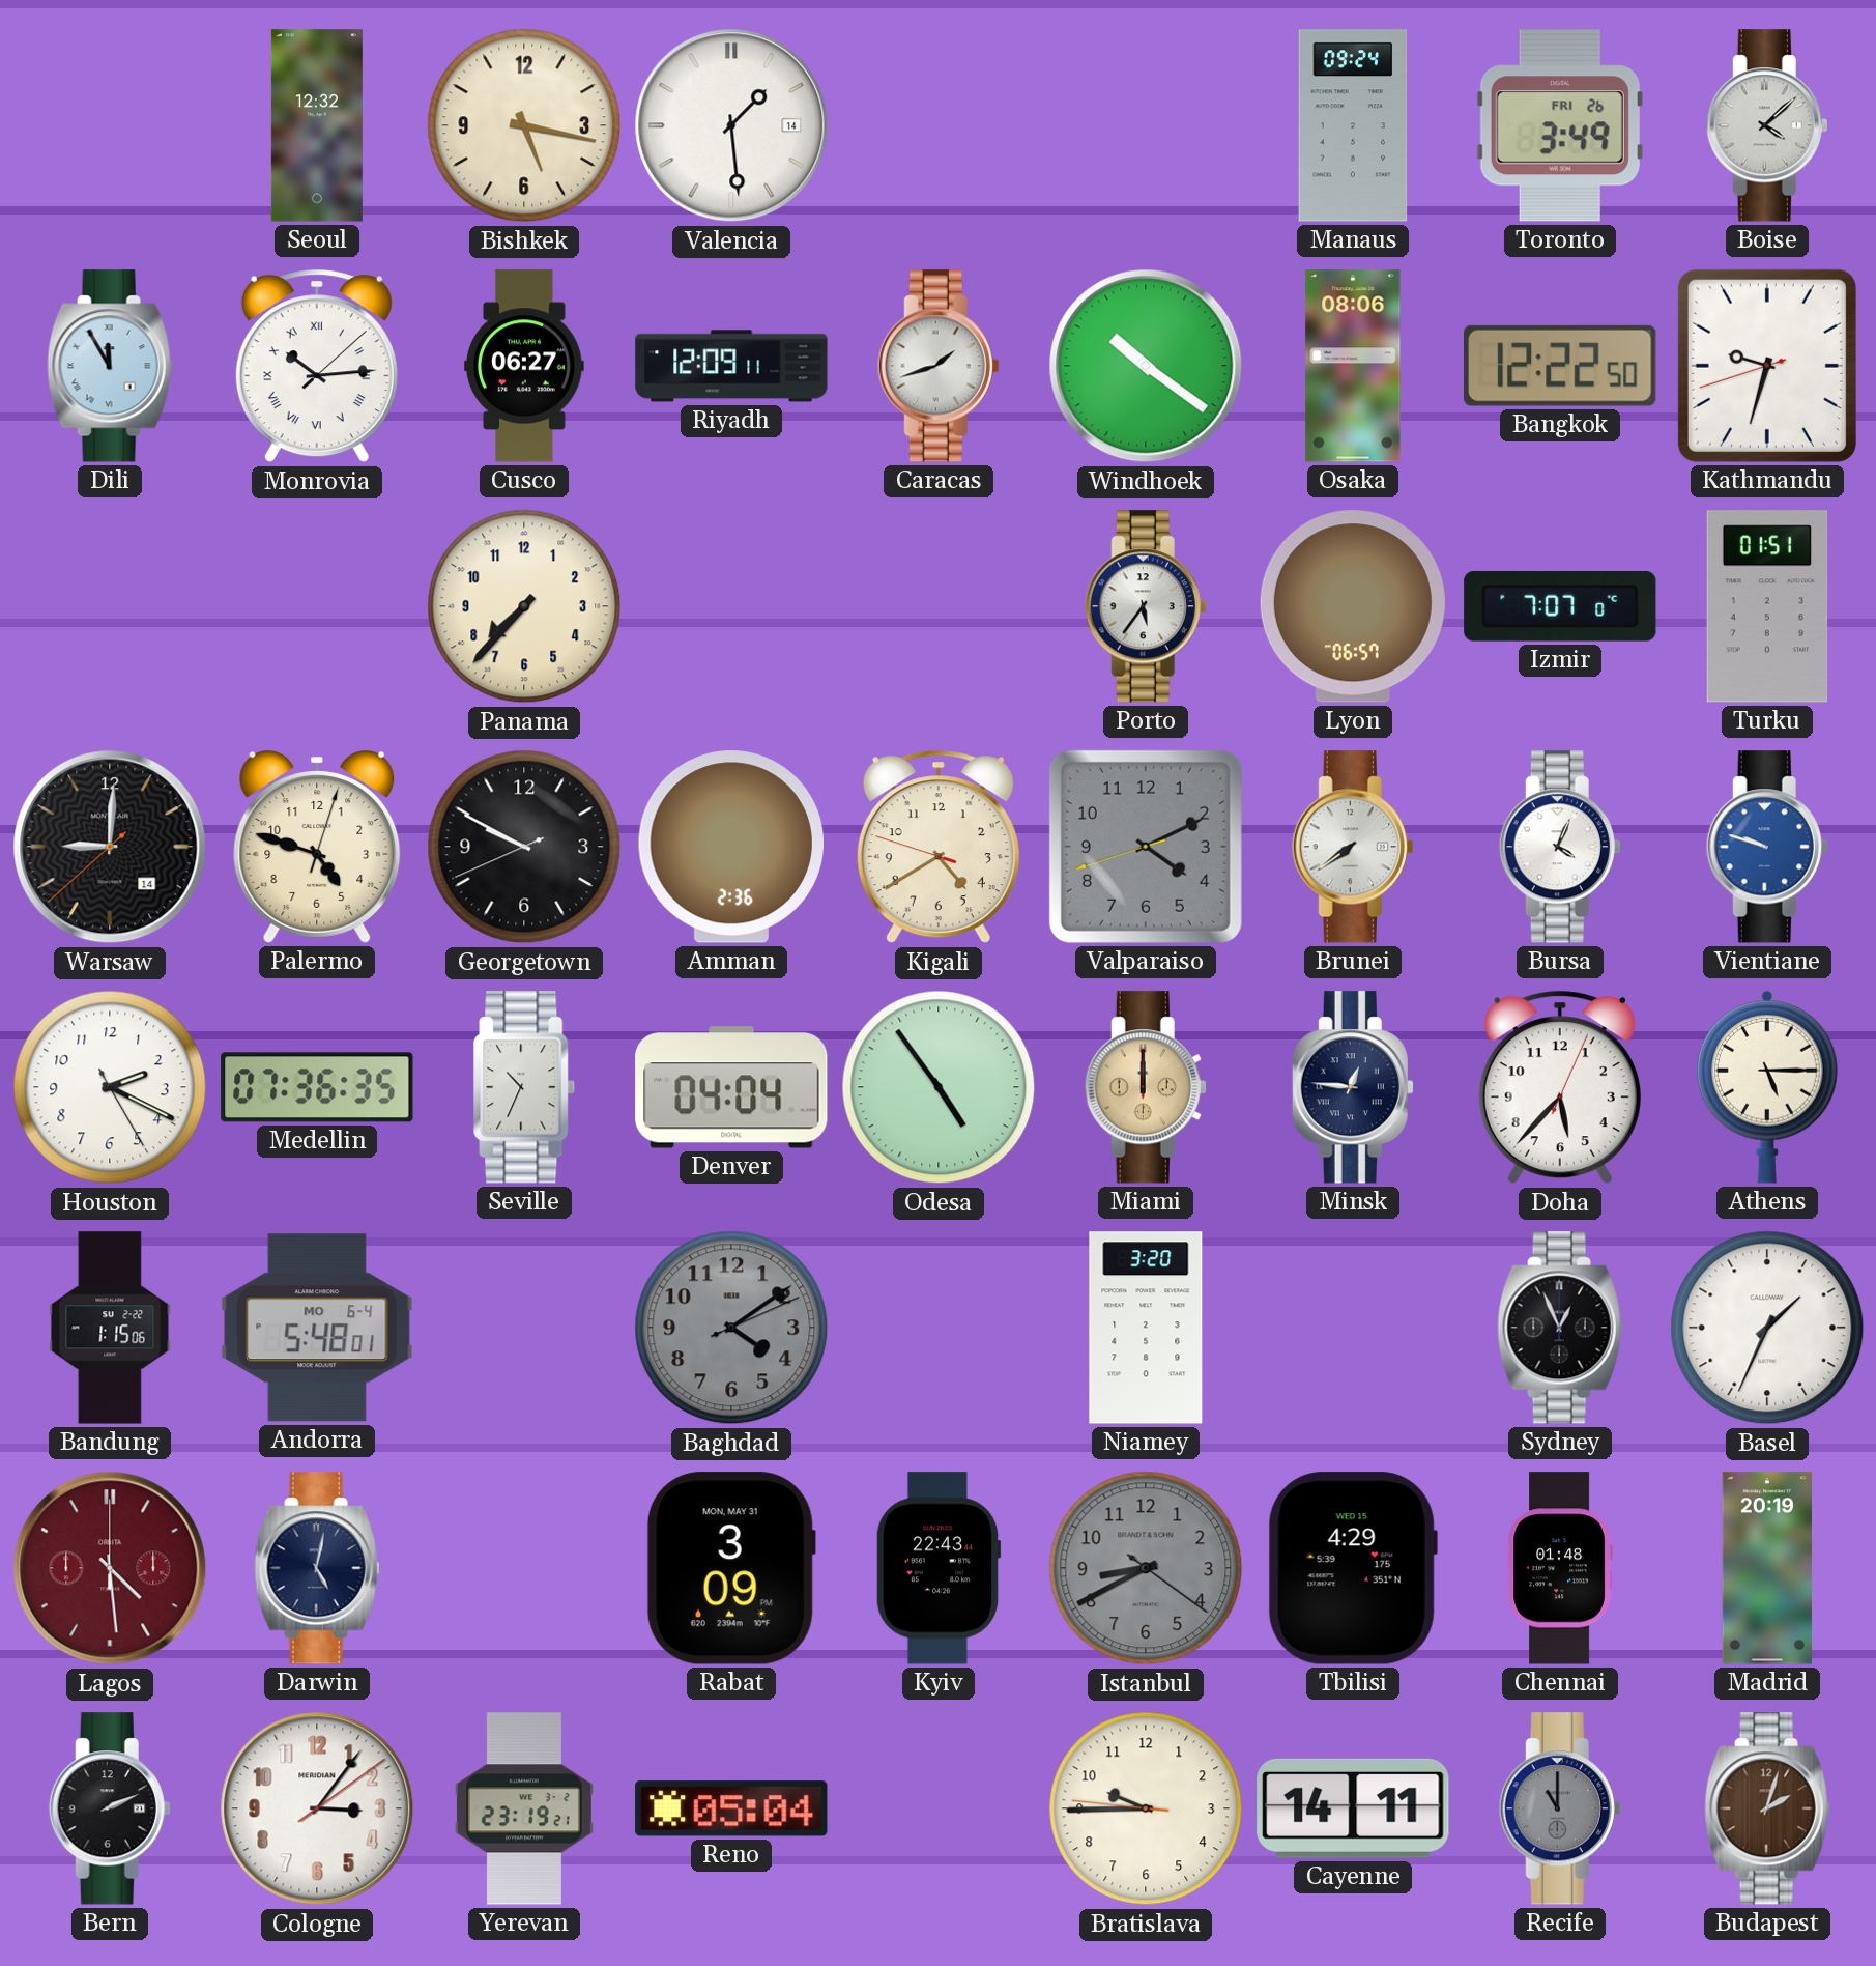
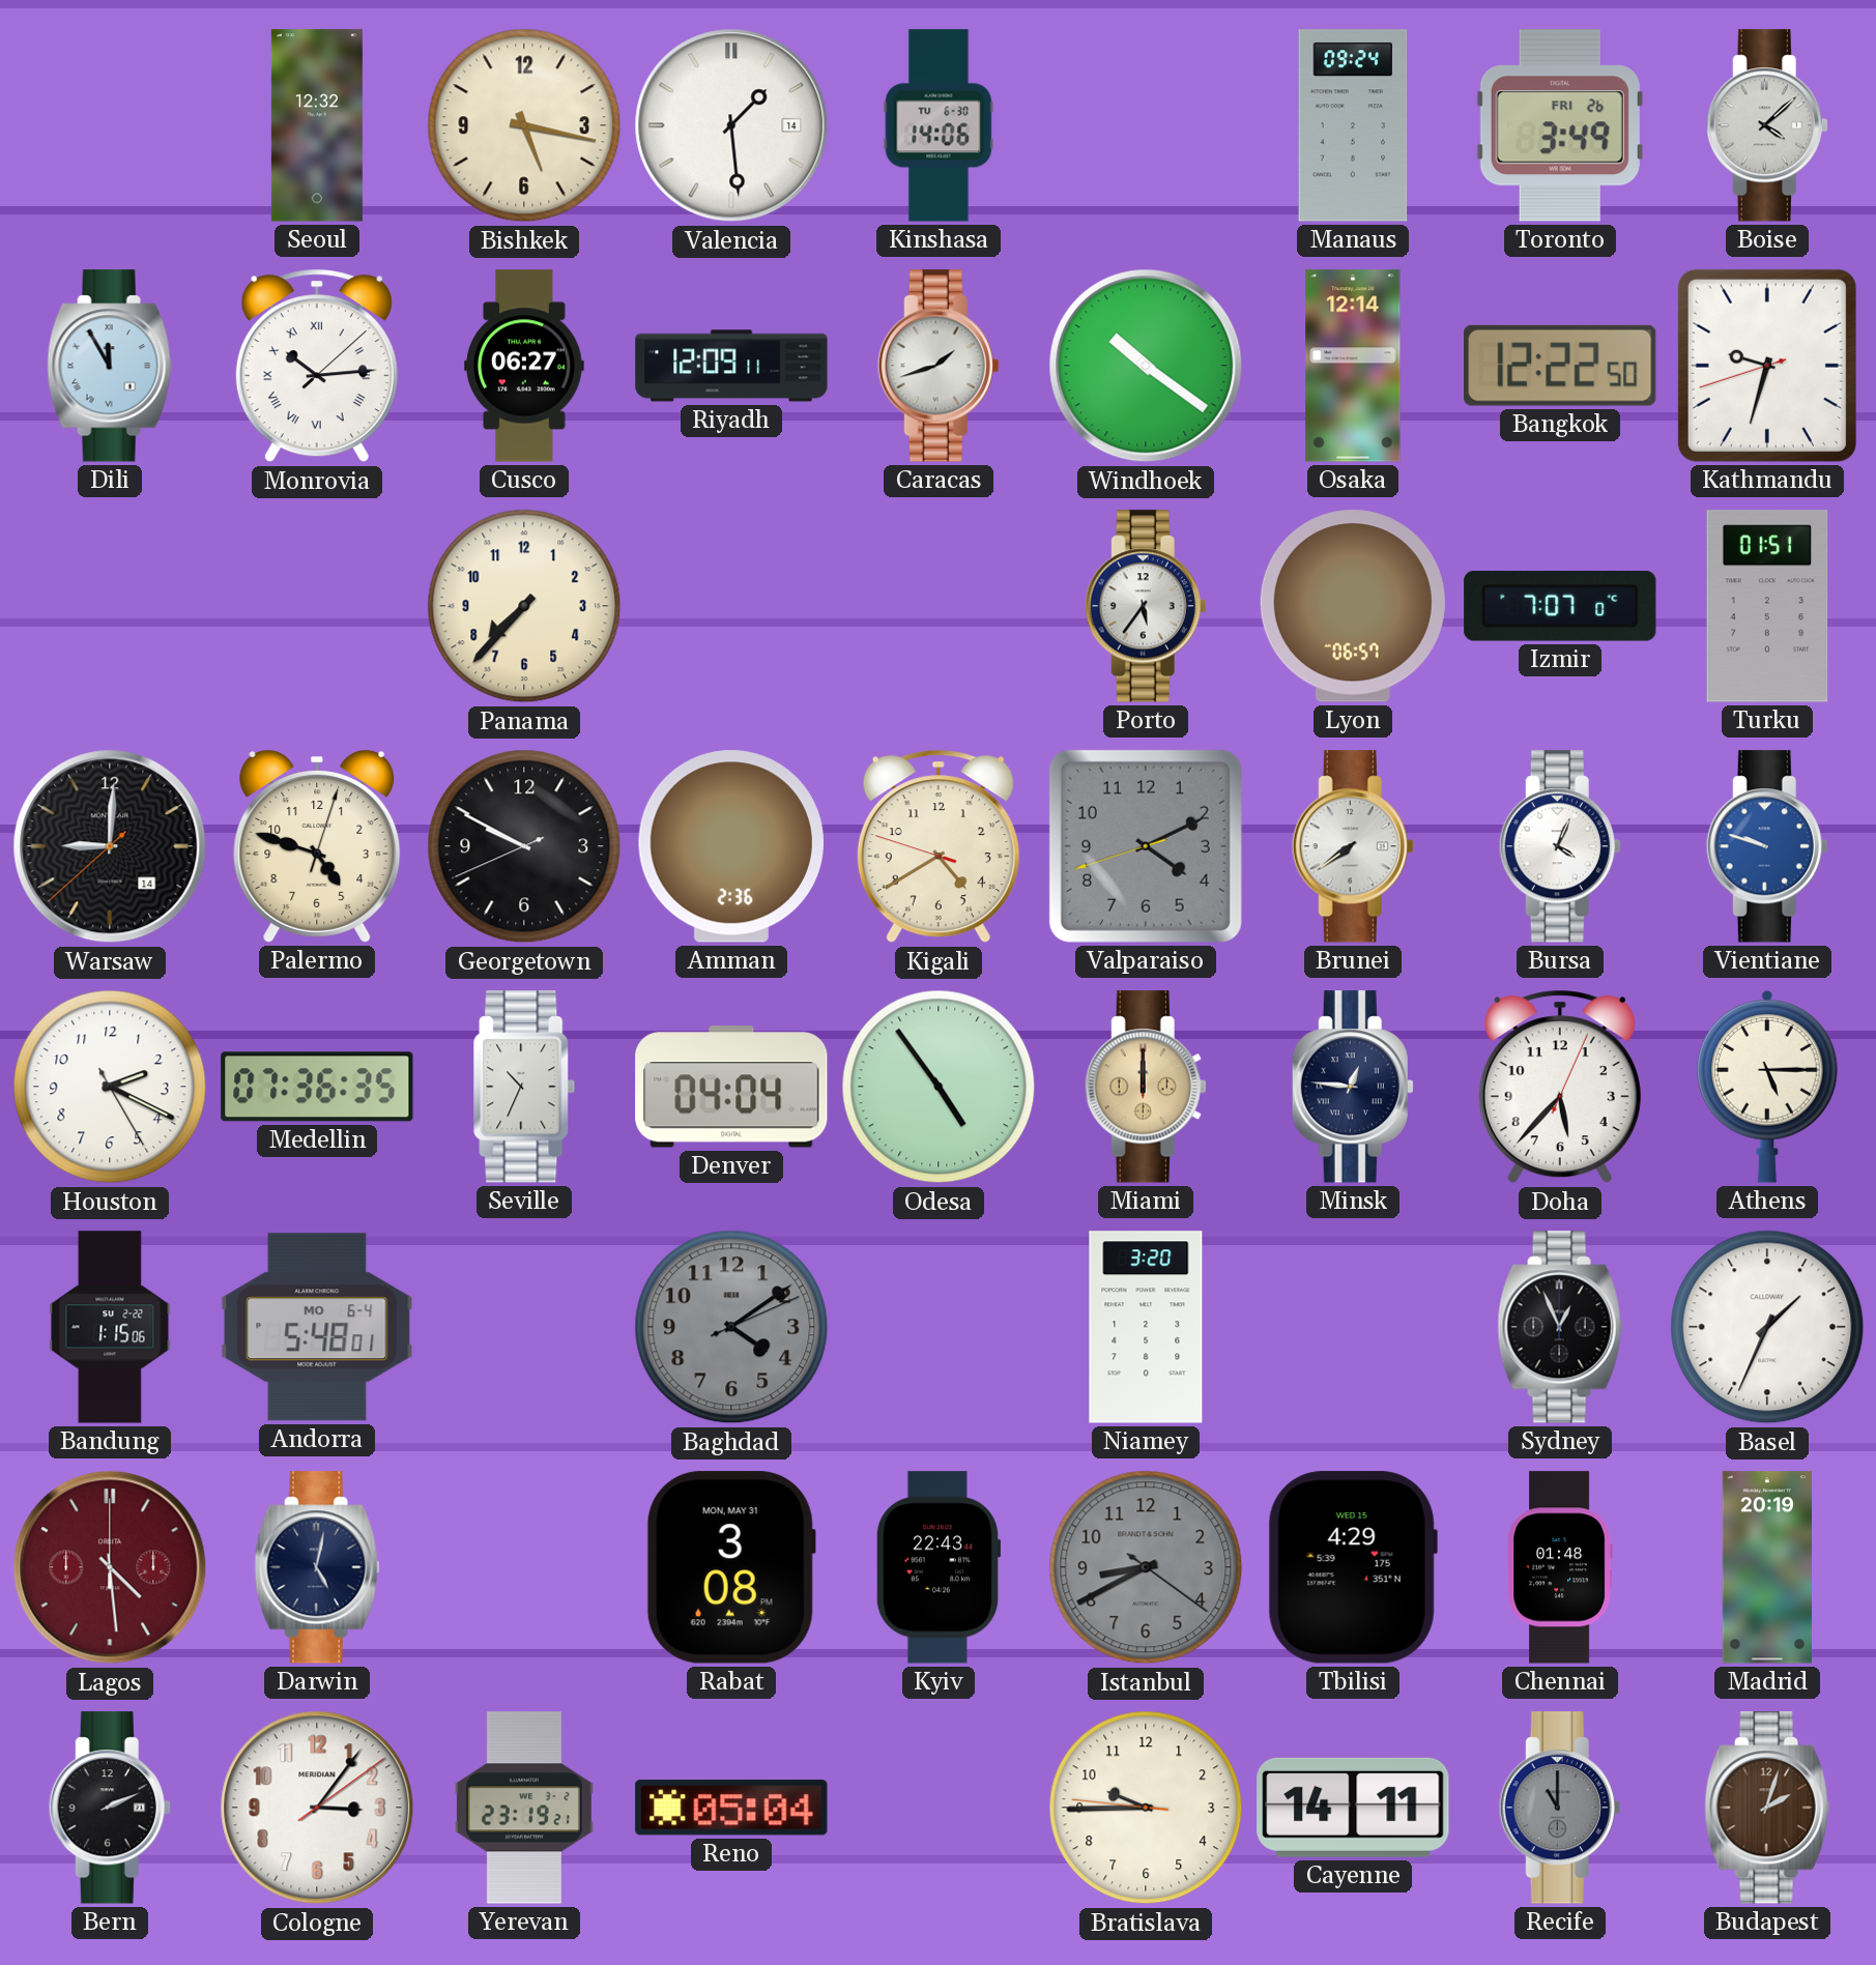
Kinshasa: none -> 14:06 (939, 125)
Osaka: 08:06 -> 12:14 (1353, 366)
Rabat: 3:09 -> 3:08 (731, 1567)
